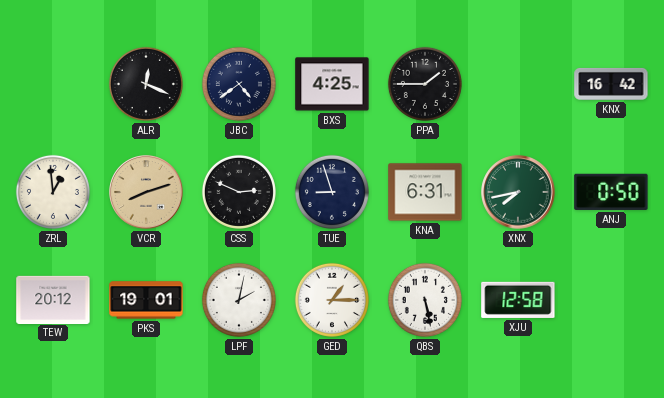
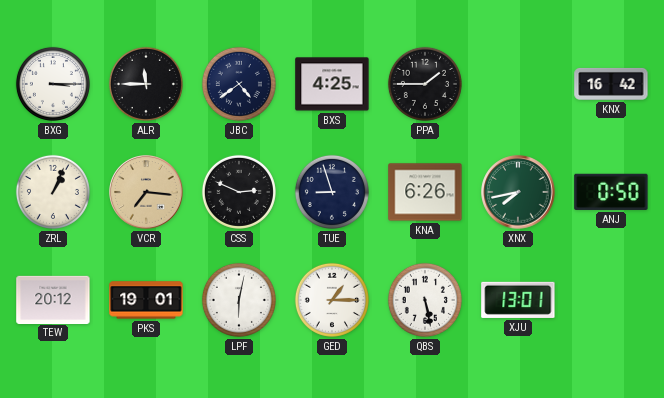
BXG: none -> 3:15 (53, 84)
ALR: 12:19 -> 11:45 (146, 84)
ZRL: 12:59 -> 1:04 (53, 192)
VCR: 8:12 -> 7:16 (146, 192)
KNA: 6:31 -> 6:26 (425, 192)
LPF: 2:02 -> 6:02 (239, 300)
XJU: 12:58 -> 13:01 (518, 300)
